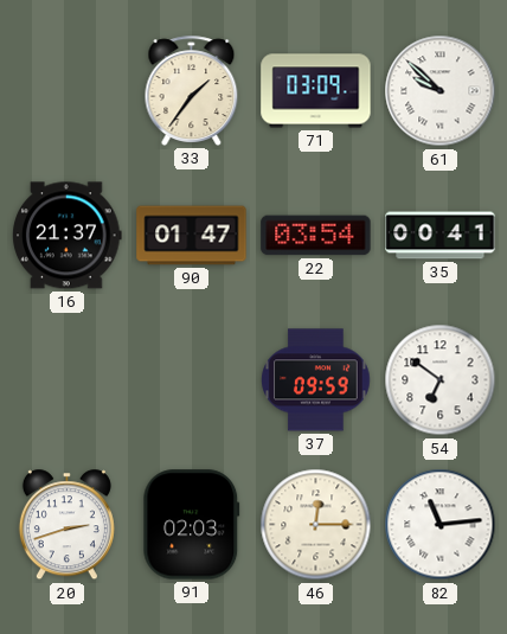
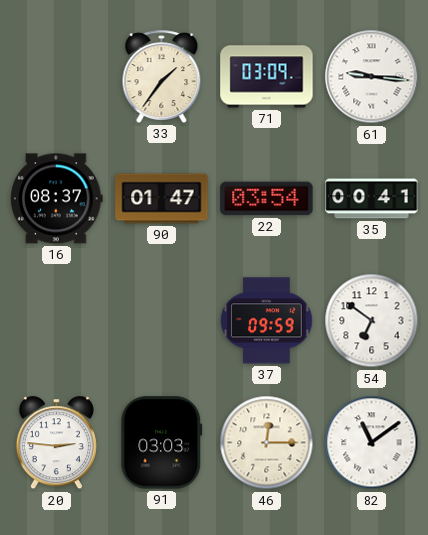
61: 9:52 -> 9:16 (372, 77)
16: 21:37 -> 08:37 (57, 199)
20: 2:42 -> 2:46 (56, 443)
91: 02:03 -> 03:03 (162, 443)
82: 11:14 -> 11:09 (372, 443)
